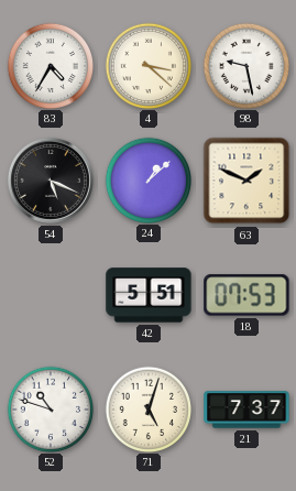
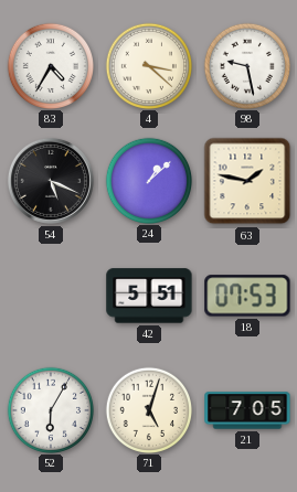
63: 1:49 -> 1:47 (247, 181)
52: 10:48 -> 6:05 (51, 409)
21: 7:37 -> 7:05 (247, 410)
